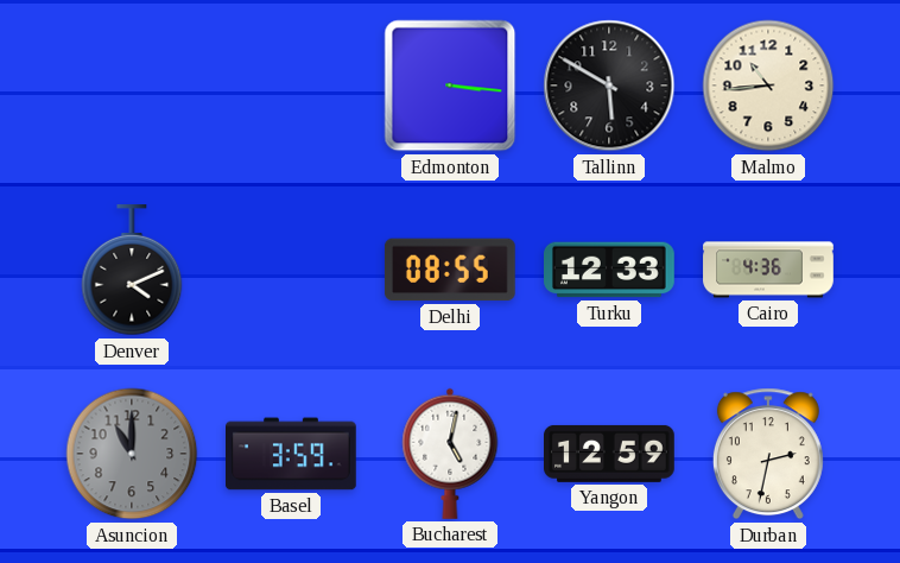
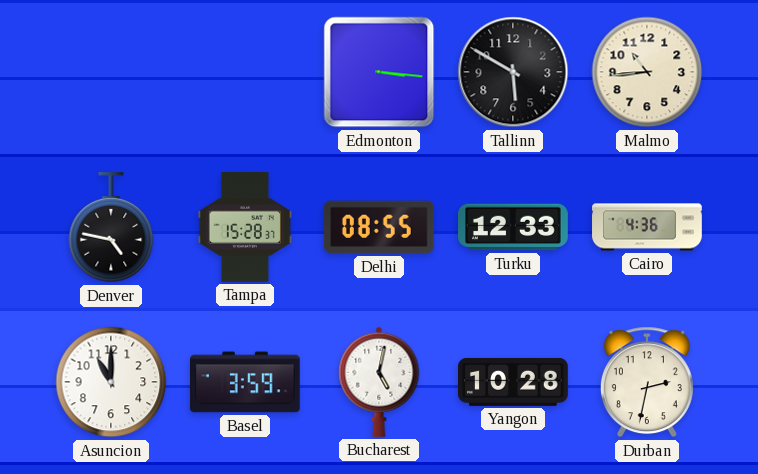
Denver: 4:11 -> 4:47 (111, 228)
Tampa: none -> 15:28 (245, 227)
Asuncion dial: grey -> white (111, 382)
Yangon: 12:59 -> 10:28 (514, 382)
